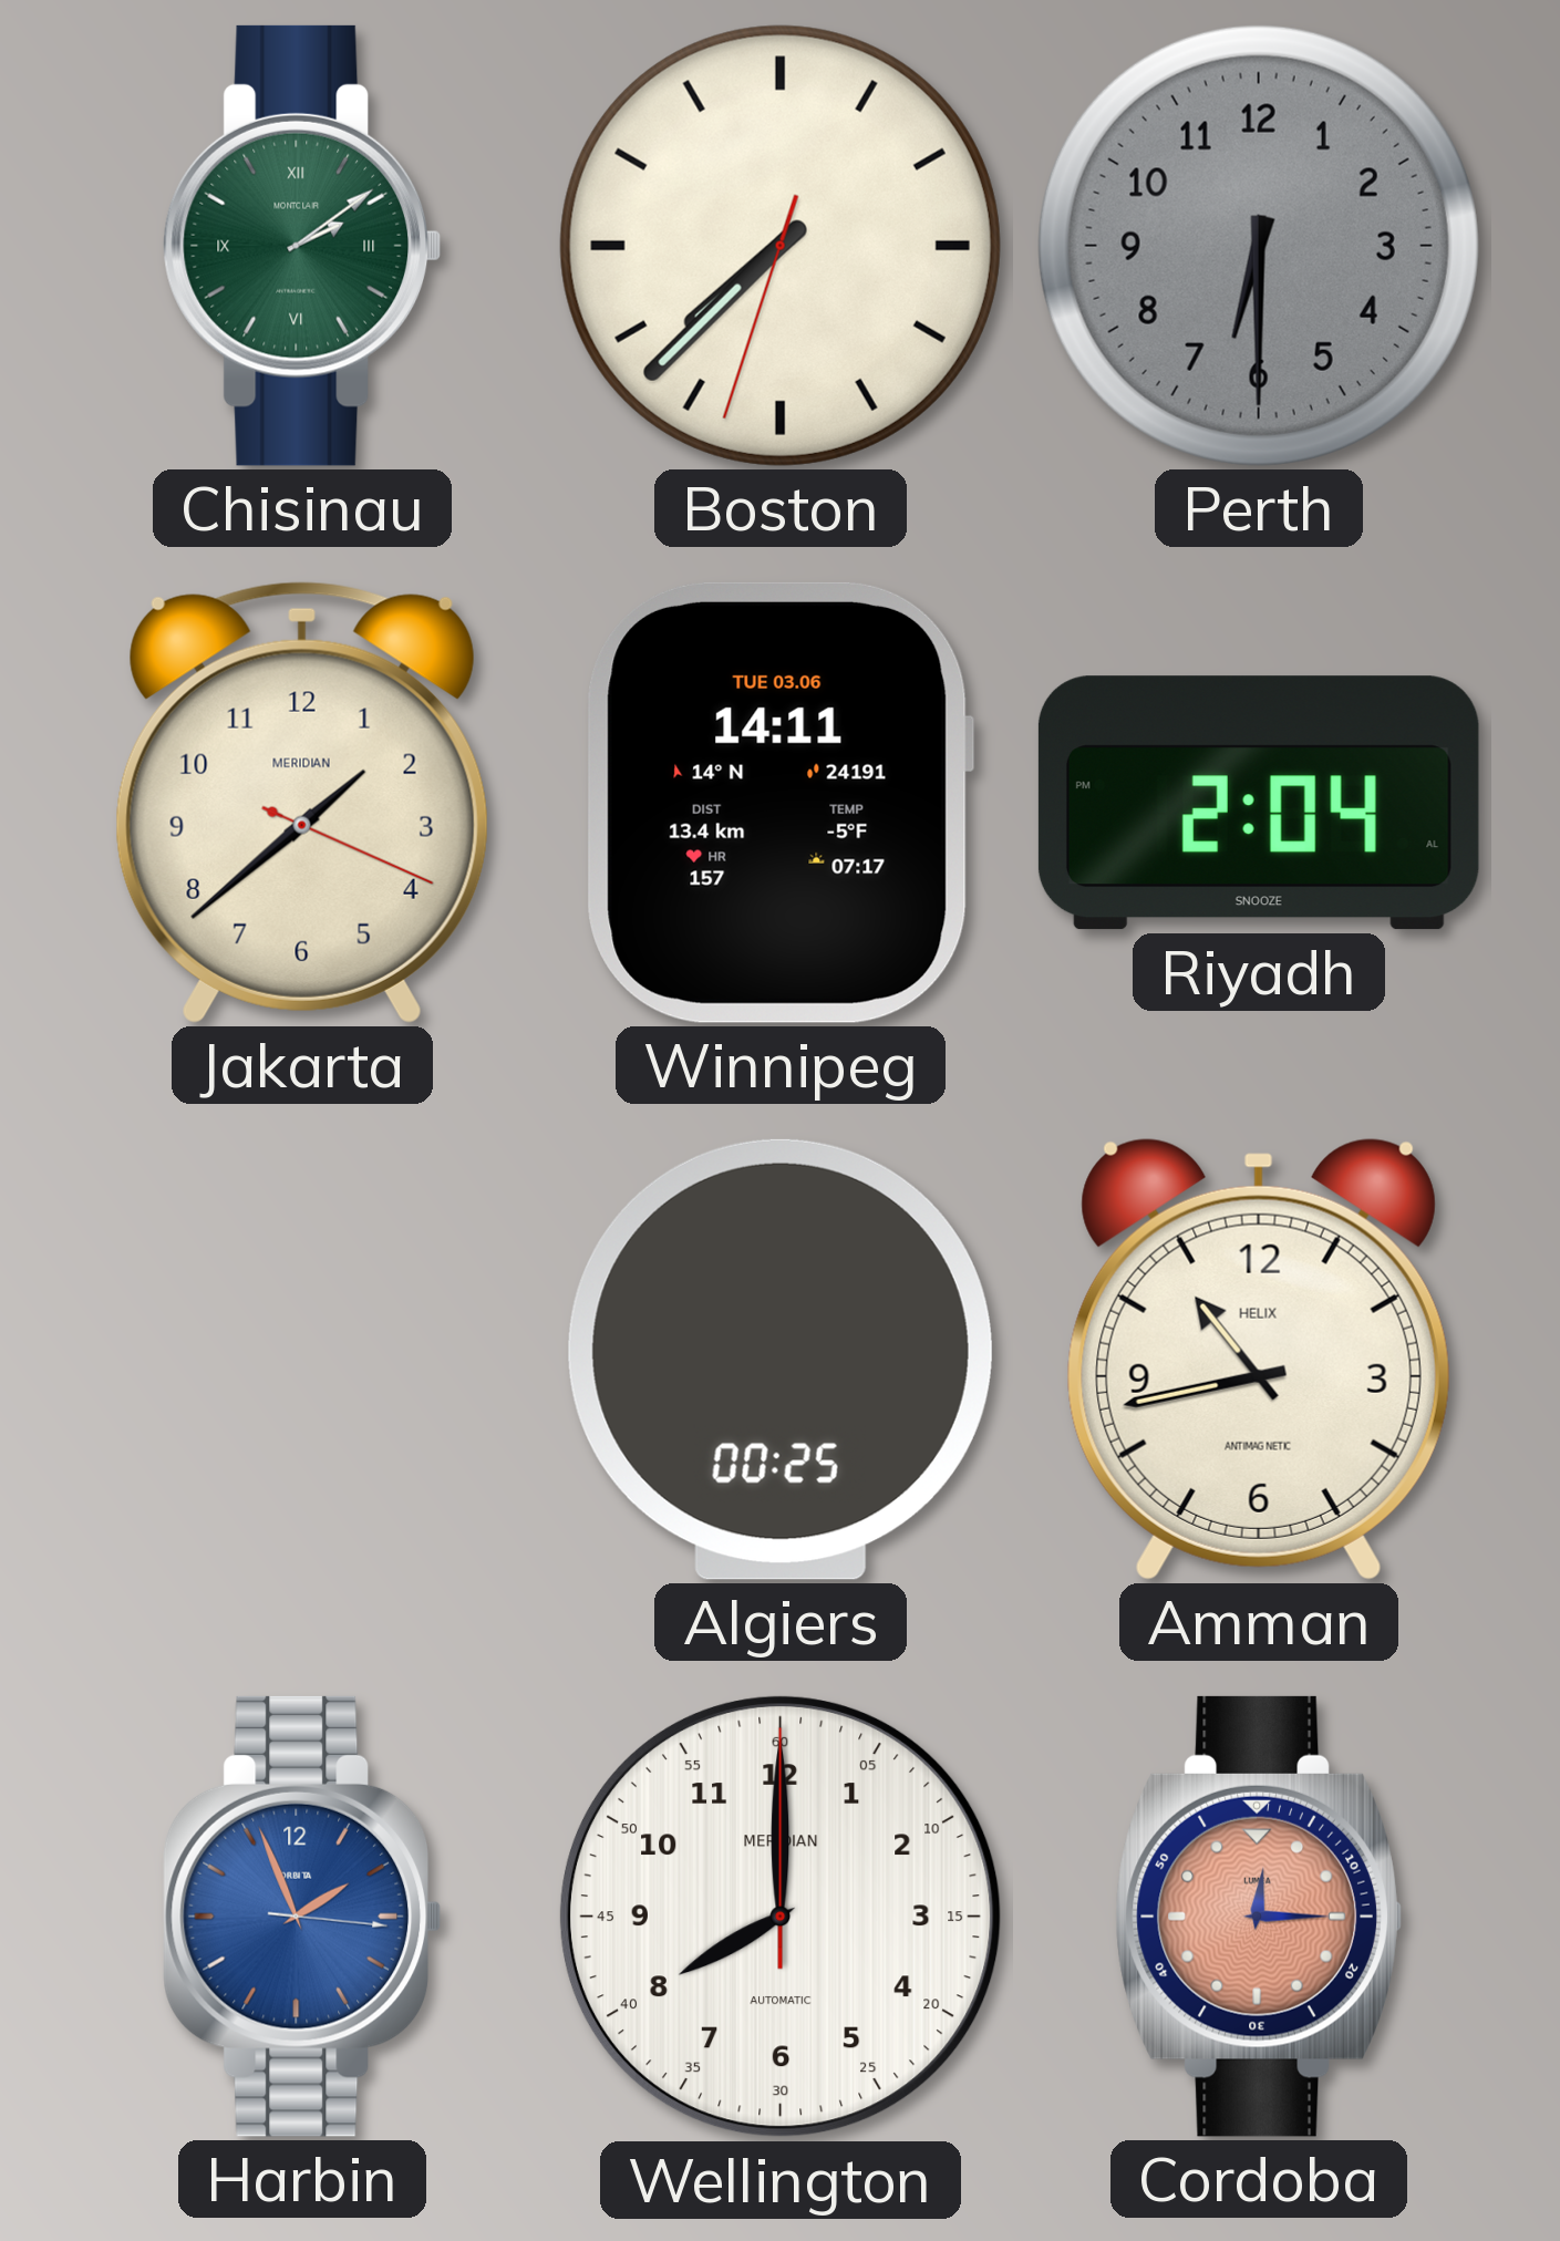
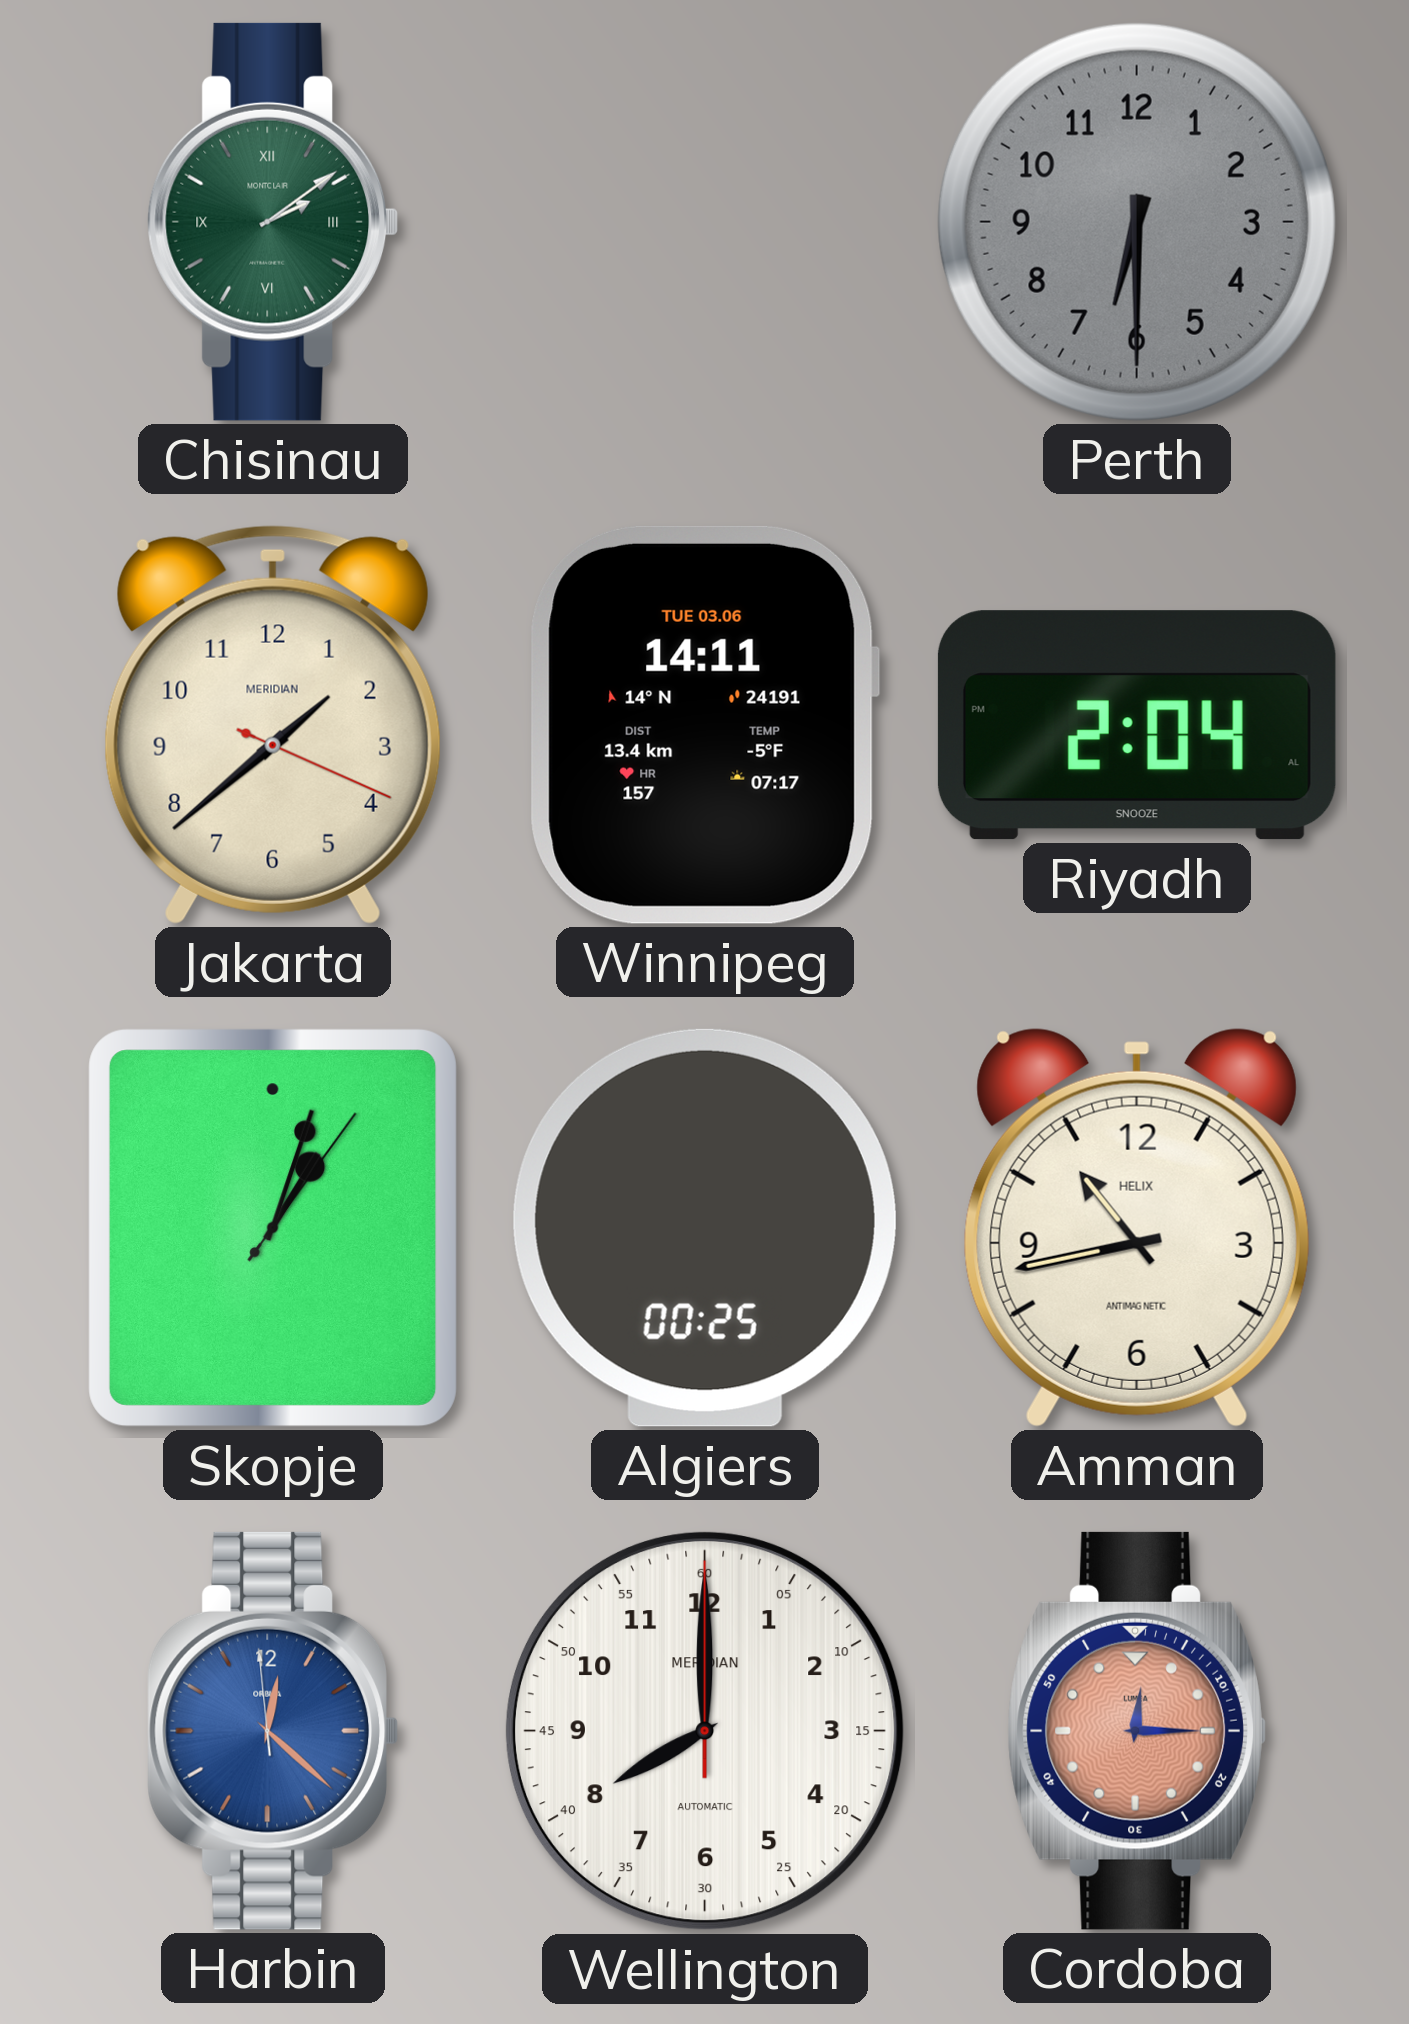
Boston: 7:37 -> none (781, 246)
Skopje: none -> 1:03 (273, 1228)
Harbin: 1:56 -> 12:21 (273, 1731)
